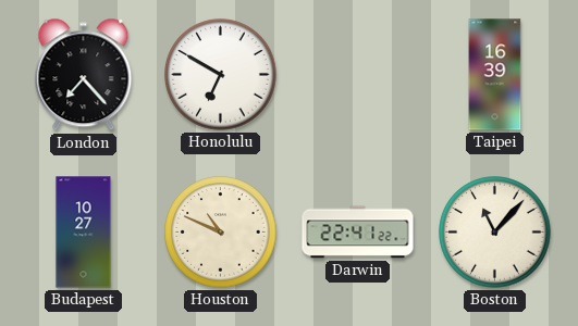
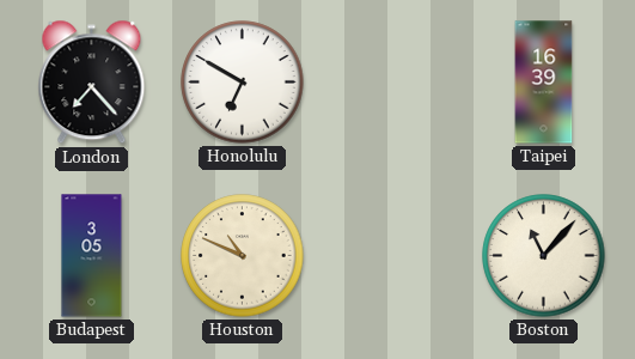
Budapest: 10:27 -> 3:05 (92, 256)
Darwin: 22:41 -> none (358, 233)
